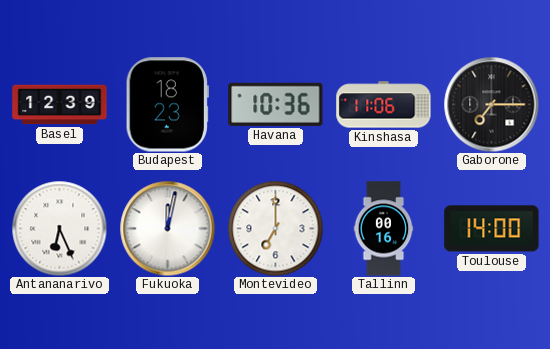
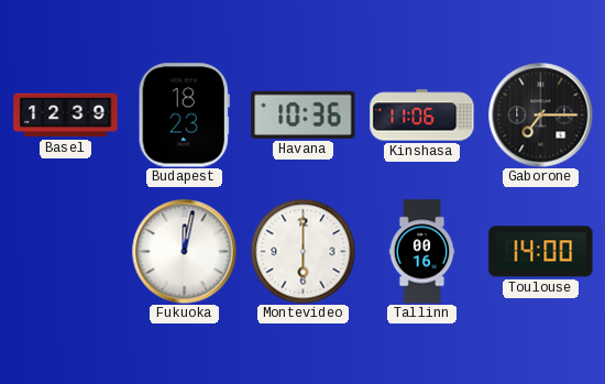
Antananarivo: 6:26 -> none (59, 228)
Montevideo: 7:00 -> 6:00 (302, 251)
